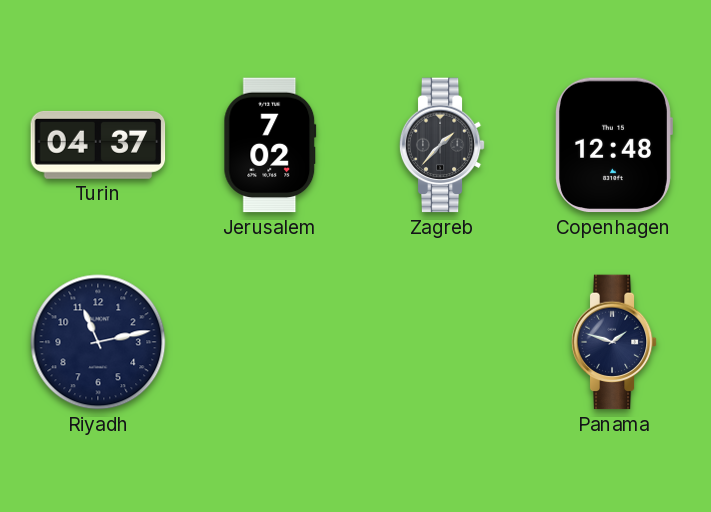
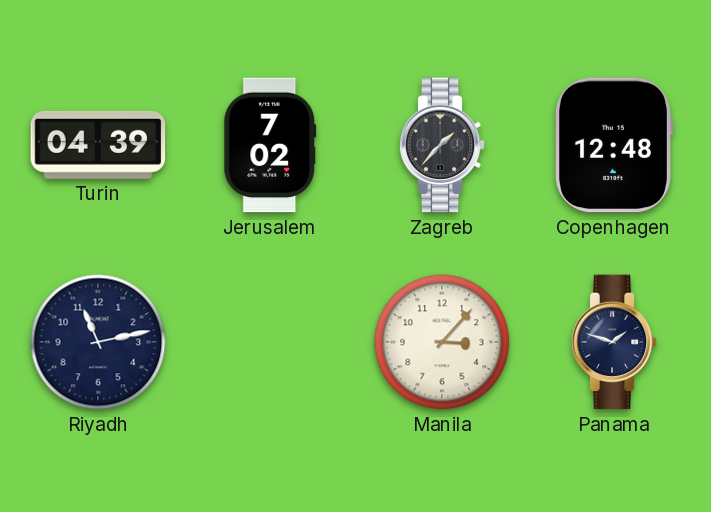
Turin: 04:37 -> 04:39 (98, 145)
Manila: none -> 3:07 (442, 342)
